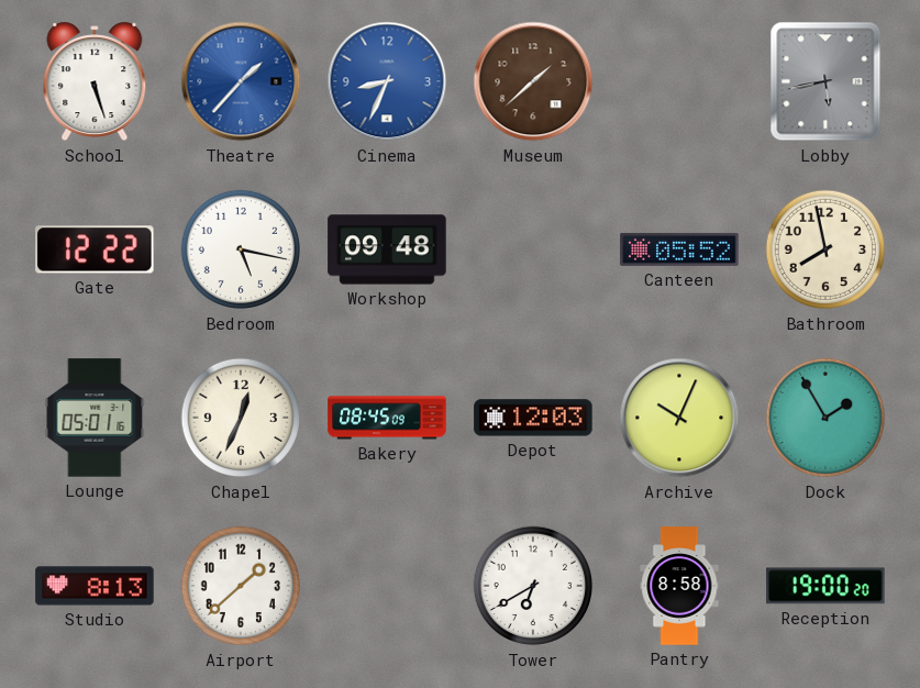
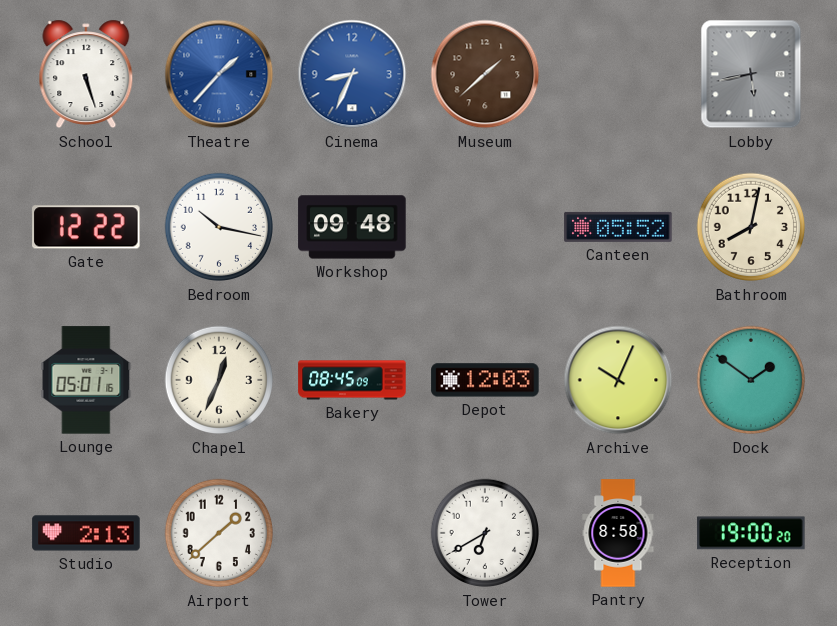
Bedroom: 5:17 -> 10:17 (219, 227)
Bathroom: 7:58 -> 8:02 (751, 227)
Dock: 1:55 -> 1:51 (751, 380)
Studio: 8:13 -> 2:13 (86, 533)
